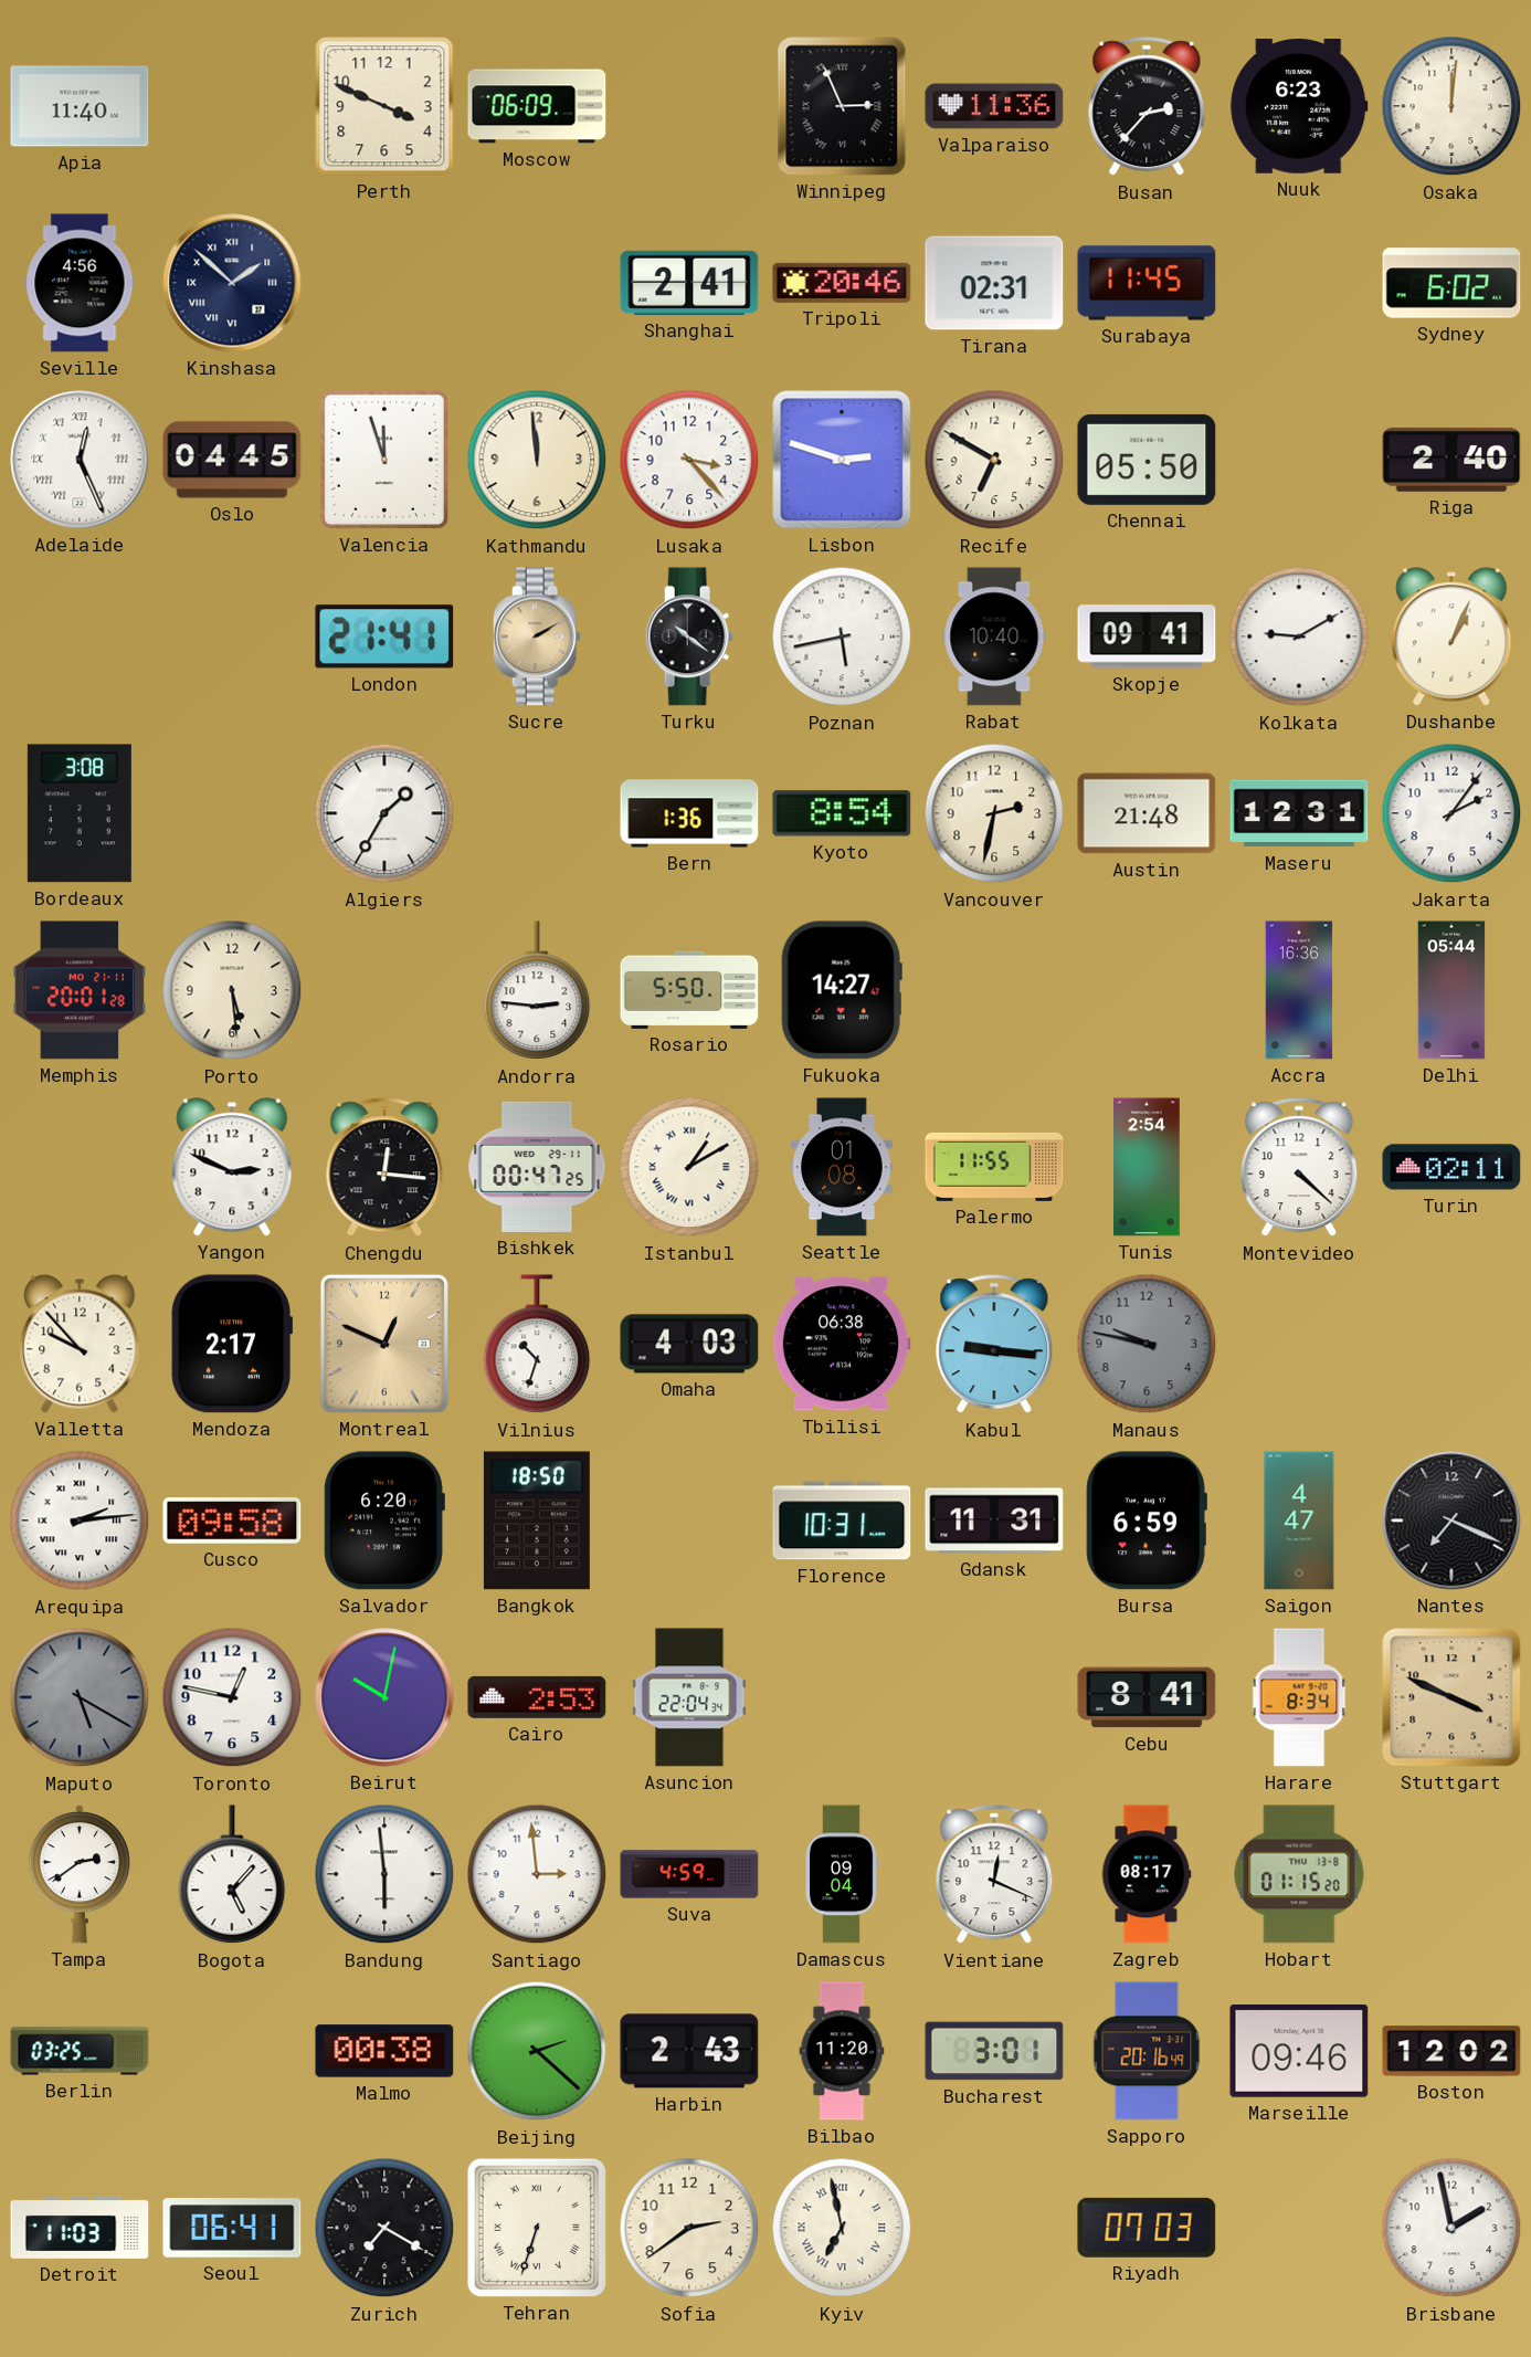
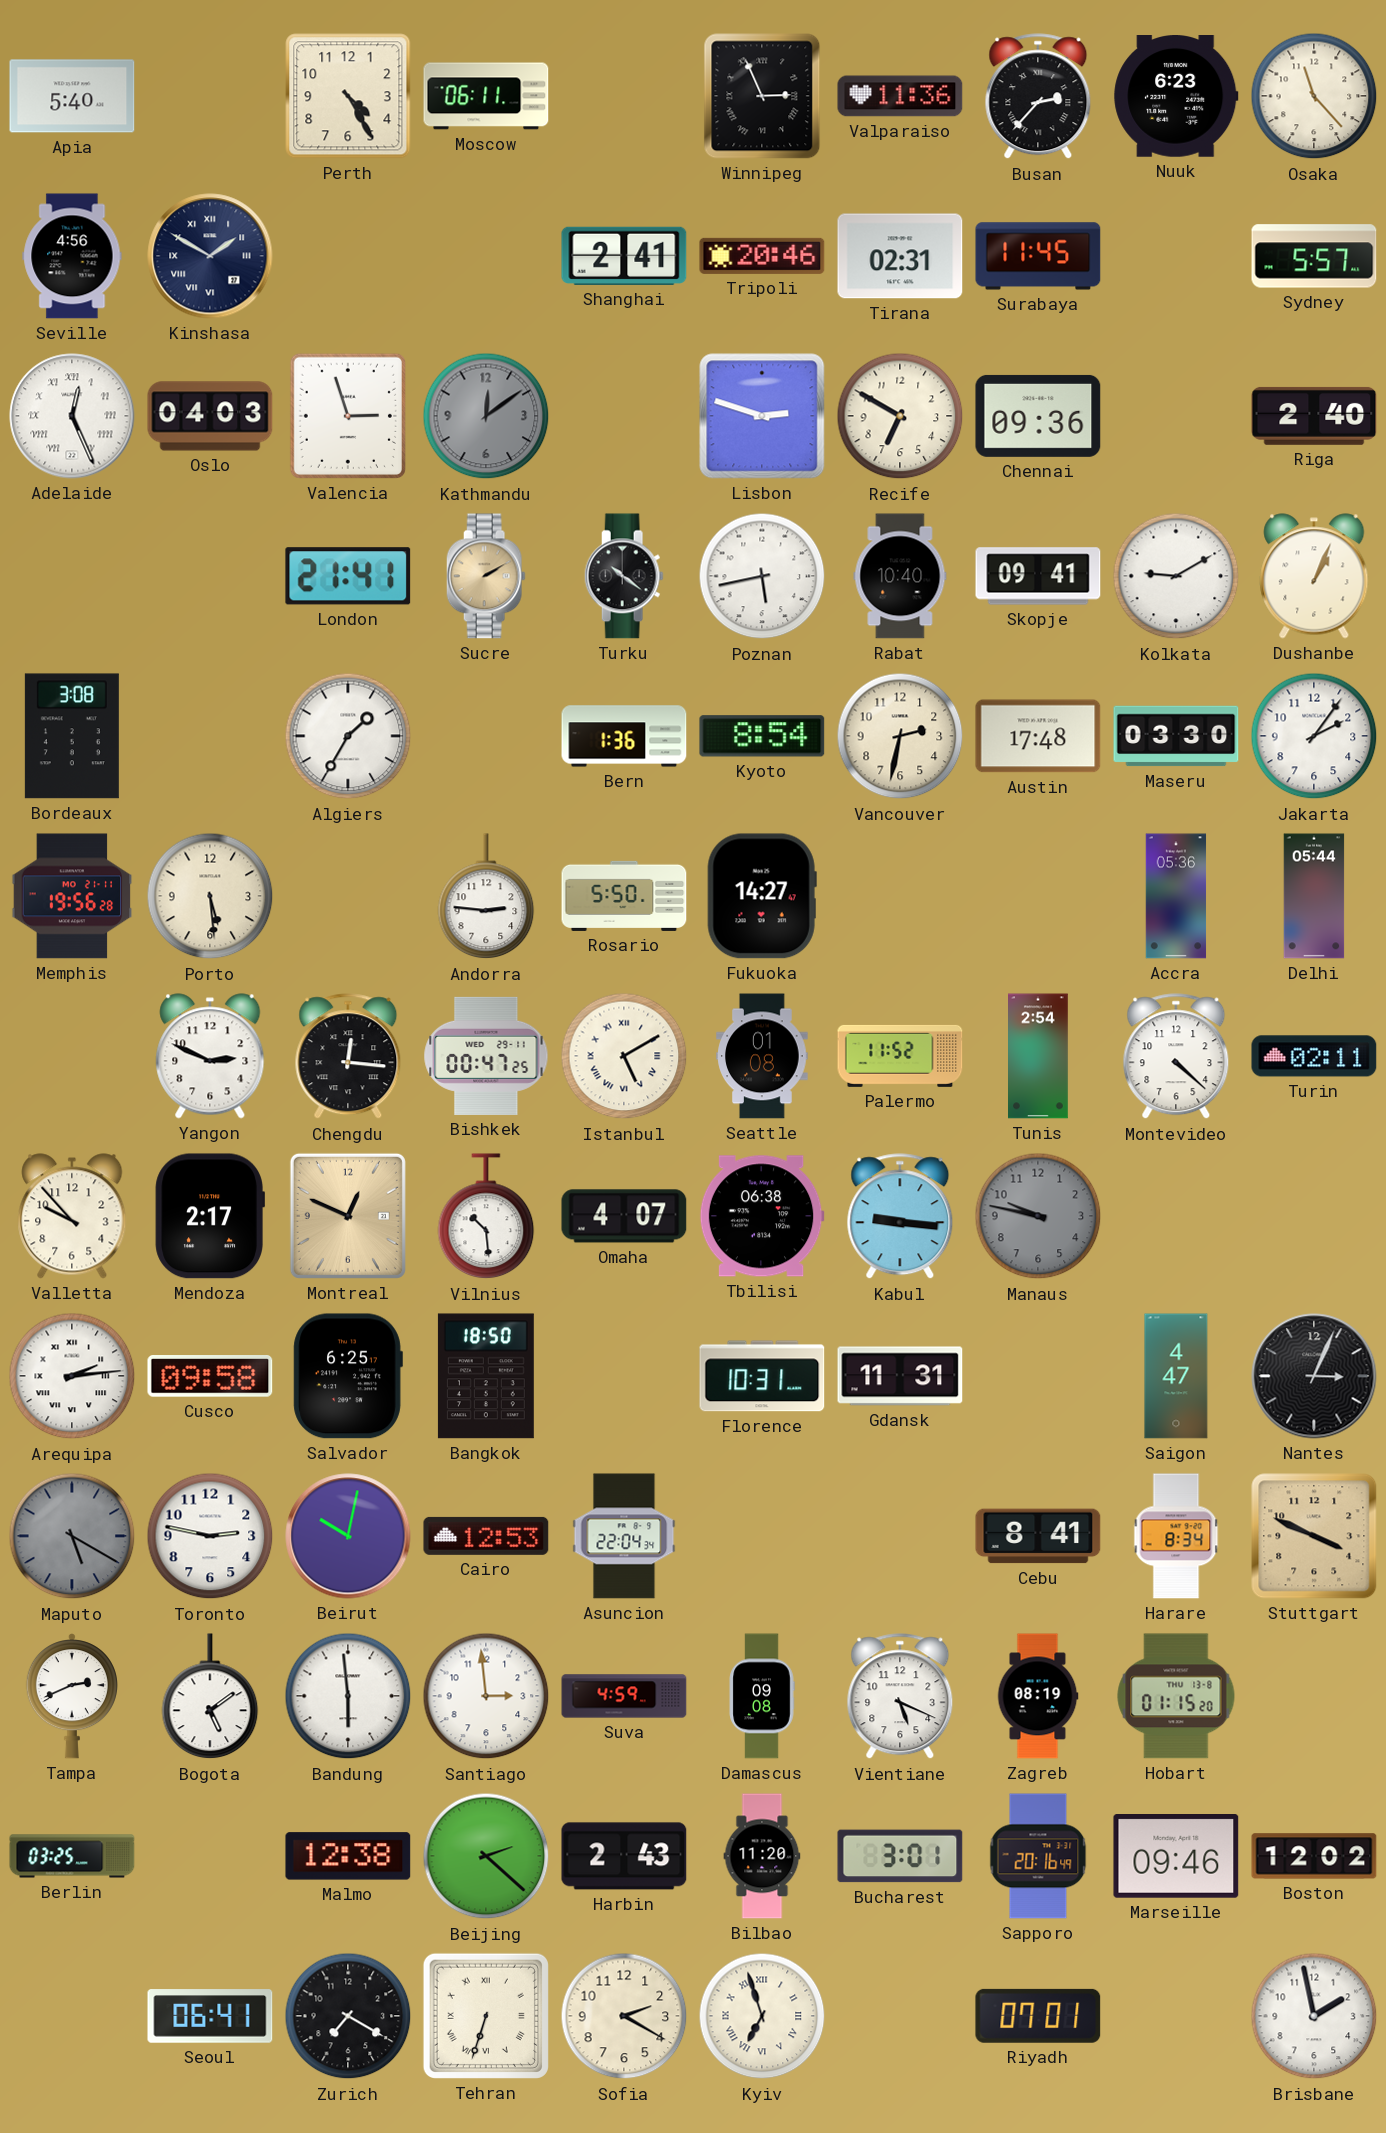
Apia: 11:40 -> 5:40 (72, 96)
Perth: 3:49 -> 4:25 (348, 96)
Moscow: 06:09 -> 06:11 (486, 96)
Osaka: 12:01 -> 11:23 (1314, 96)
Kinshasa: 1:52 -> 1:50 (210, 256)
Sydney: 6:02 -> 5:57 (1314, 256)
Oslo: 04:45 -> 04:03 (210, 416)
Valencia: 11:57 -> 2:57 (348, 416)
Kathmandu: 11:59 -> 12:09 (486, 416)
Kathmandu dial: cream -> grey (486, 416)
Lusaka: 3:23 -> none (689, 460)
Chennai: 05:50 -> 09:36 (1038, 416)
Austin: 21:48 -> 17:48 (1038, 736)
Maseru: 12:31 -> 03:30 (1176, 736)
Memphis: 20:01 -> 19:56 (72, 896)
Accra: 16:36 -> 05:36 (1176, 896)
Istanbul: 1:10 -> 5:10 (624, 1056)
Palermo: 11:55 -> 11:52 (900, 1056)
Vilnius: 10:33 -> 10:29 (486, 1217)
Omaha: 4:03 -> 4:07 (624, 1216)
Salvador: 6:20 -> 6:25 (348, 1376)
Bursa: 6:59 -> none (1147, 1521)
Nantes: 7:19 -> 3:04 (1314, 1376)
Toronto: 12:47 -> 2:47 (210, 1536)
Cairo: 2:53 -> 12:53 (486, 1536)
Tampa: 2:39 -> 2:41 (72, 1696)
Bogota: 5:07 -> 5:09 (210, 1697)
Damascus: 09:04 -> 09:08 (762, 1696)
Vientiane: 12:19 -> 5:19 (900, 1697)
Zagreb: 08:17 -> 08:19 (1038, 1696)
Malmo: 00:38 -> 12:38 (348, 1856)
Detroit: 11:03 -> none (80, 2228)
Sofia: 2:39 -> 2:20 (624, 2016)
Kyiv: 6:58 -> 6:57 (762, 2016)
Riyadh: 07:03 -> 07:01 (1038, 2016)
